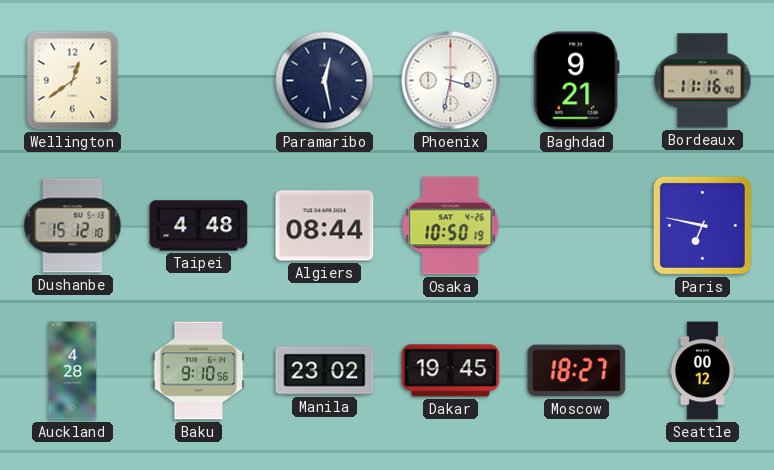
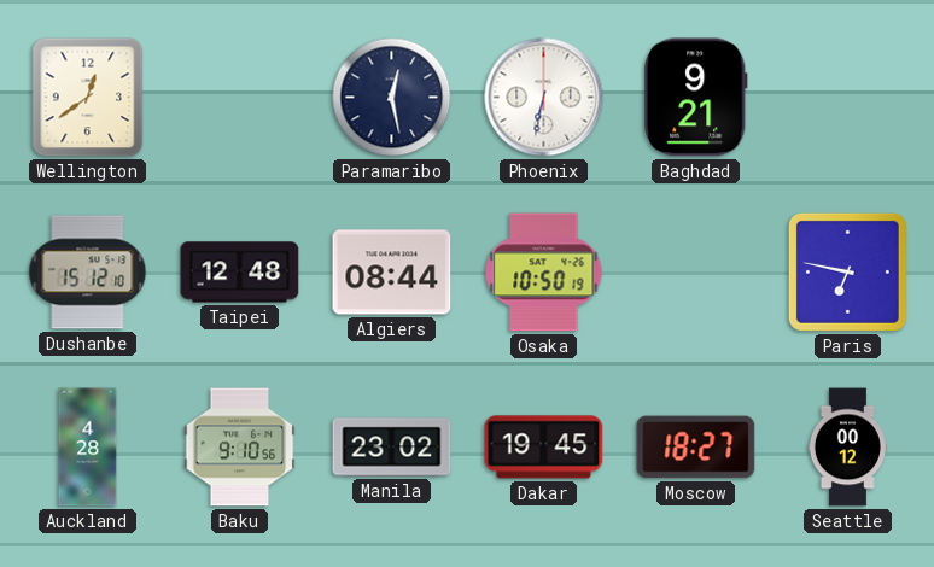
Phoenix: 3:32 -> 6:32 (544, 98)
Bordeaux: 11:16 -> none (703, 81)
Taipei: 4:48 -> 12:48 (240, 273)
